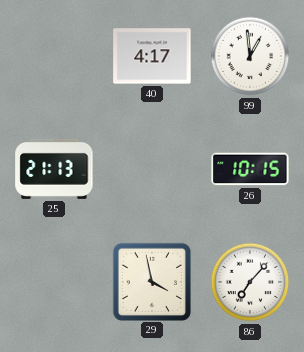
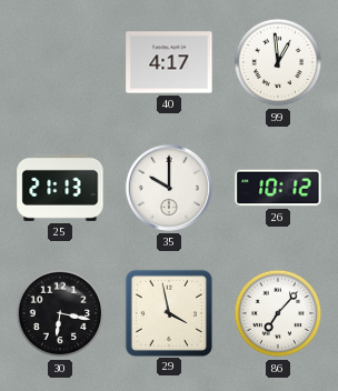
35: none -> 10:00 (169, 188)
26: 10:15 -> 10:12 (278, 188)
30: none -> 6:17 (60, 313)
